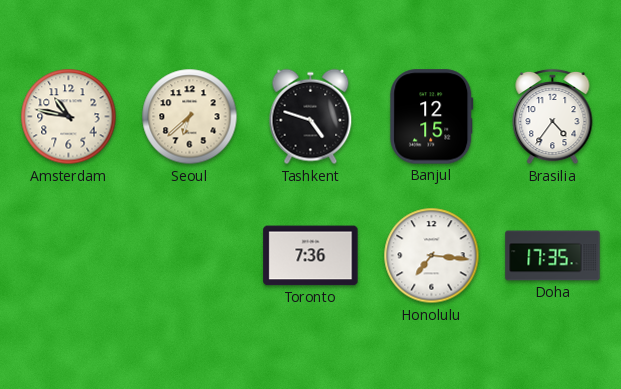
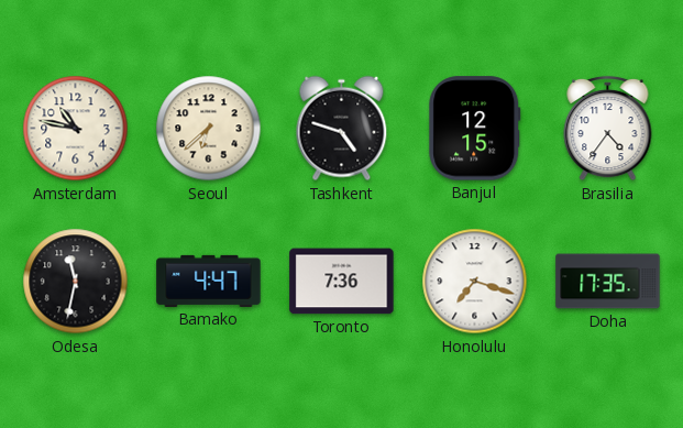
Odesa: none -> 11:32 (76, 282)
Bamako: none -> 4:47 (209, 281)
Honolulu: 7:16 -> 7:18 (475, 282)
